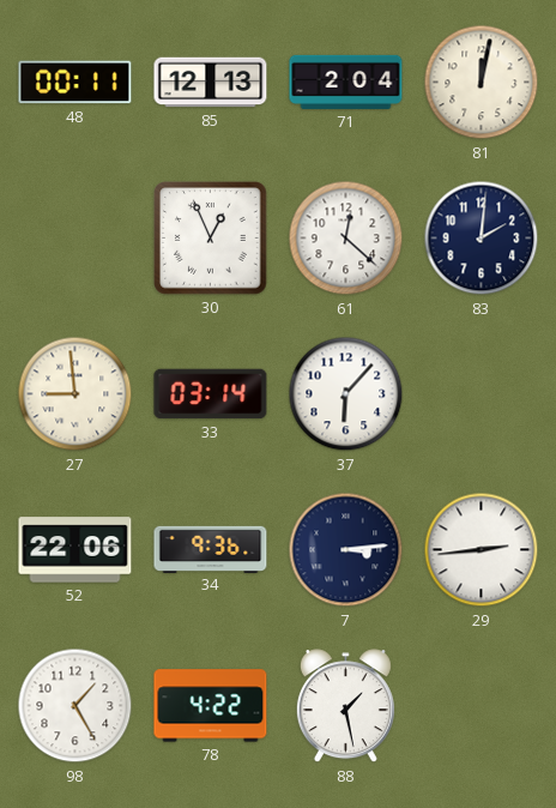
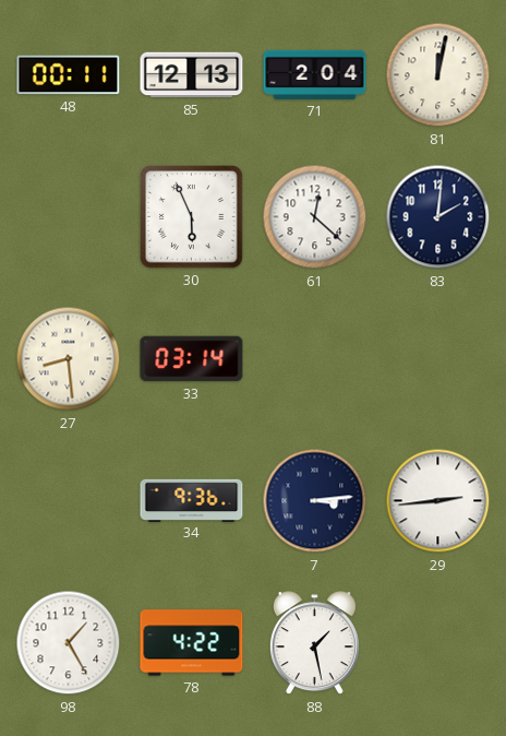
30: 12:56 -> 5:56 (192, 217)
27: 8:59 -> 8:29 (69, 359)
37: 6:07 -> none (346, 394)
52: 22:06 -> none (75, 550)
